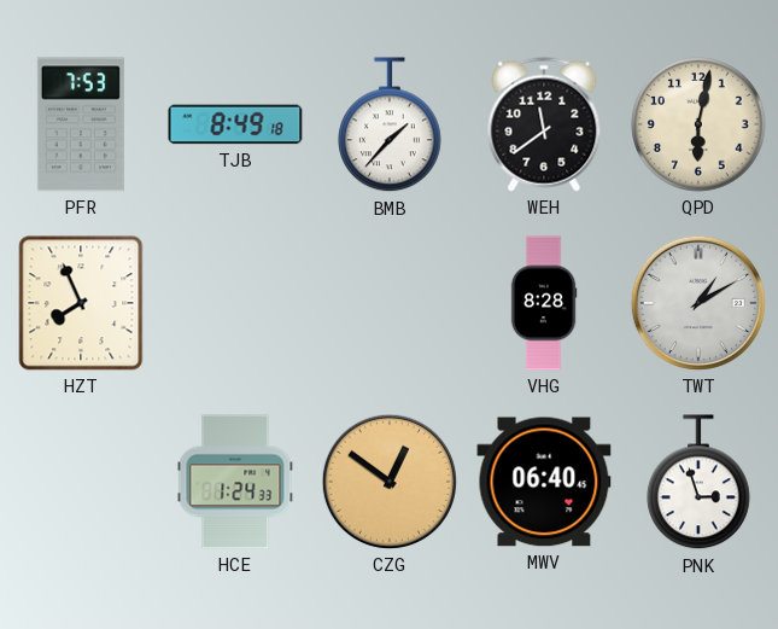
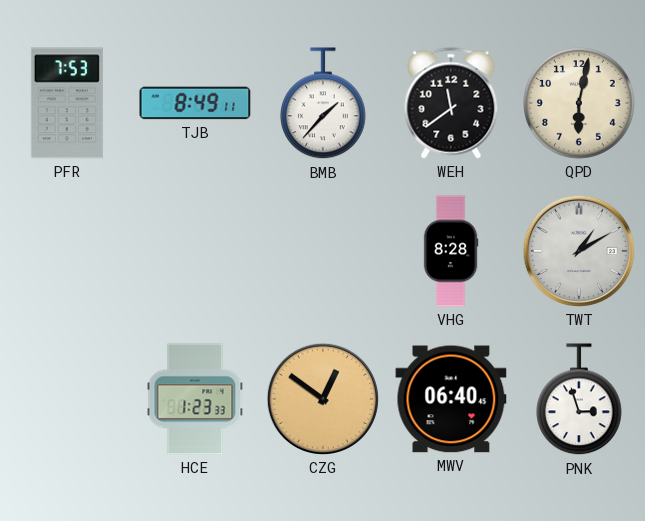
TJB: 8:49:18 -> 8:49:11 (195, 103)
HZT: 7:56 -> none (81, 303)
HCE: 1:24 -> 1:23 (195, 399)
